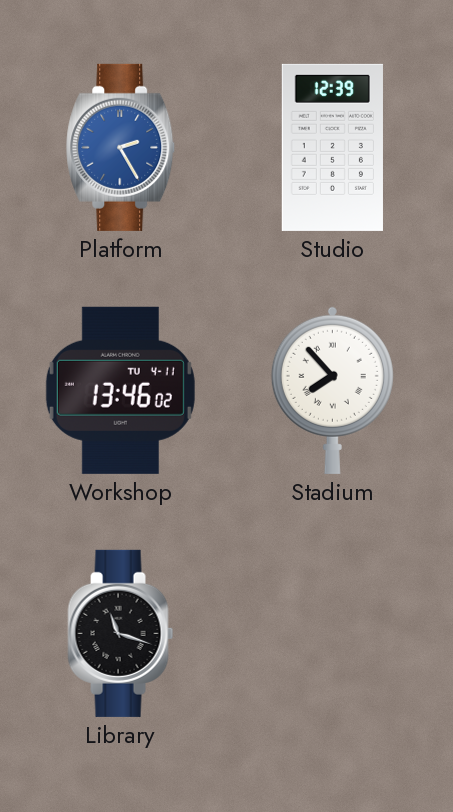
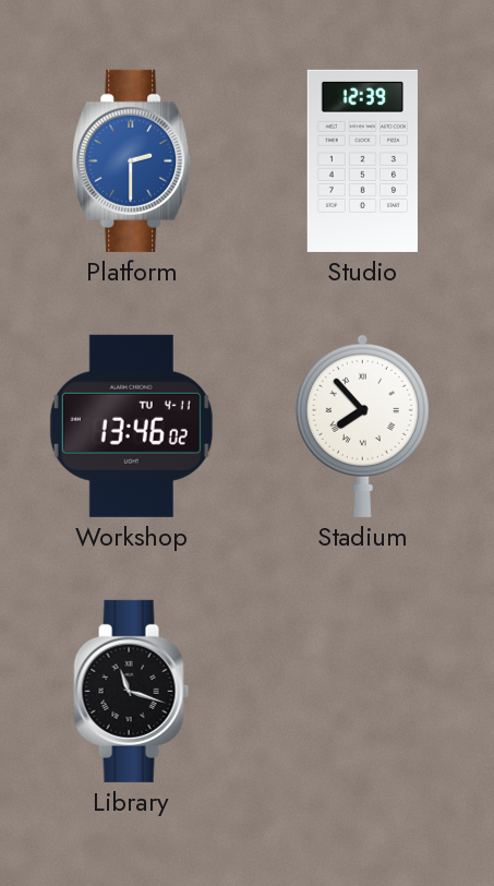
Platform: 2:25 -> 2:30 (132, 160)
